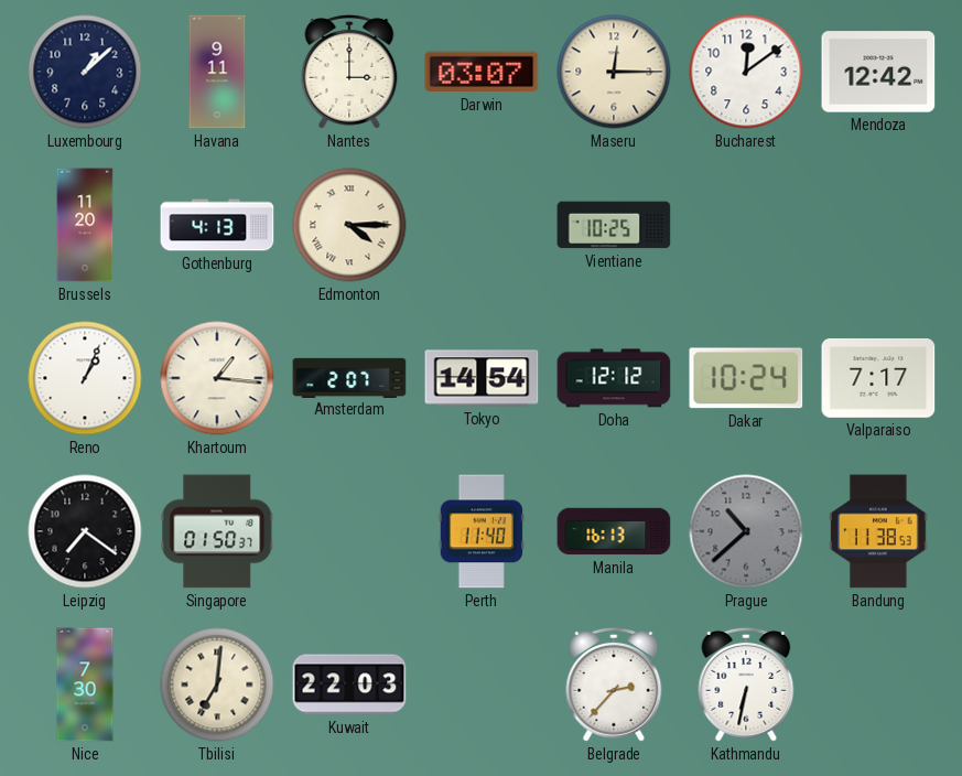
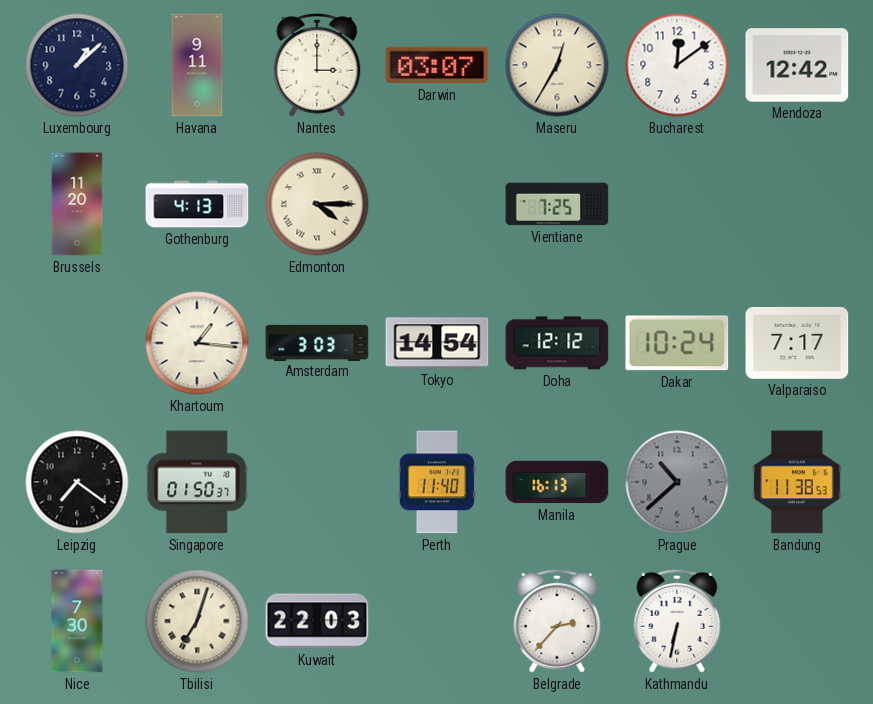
Maseru: 12:15 -> 12:35 (557, 65)
Vientiane: 10:25 -> 7:25 (557, 204)
Reno: 1:04 -> none (85, 378)
Amsterdam: 2:07 -> 3:03 (317, 342)
Tbilisi: 7:01 -> 7:03 (197, 621)
